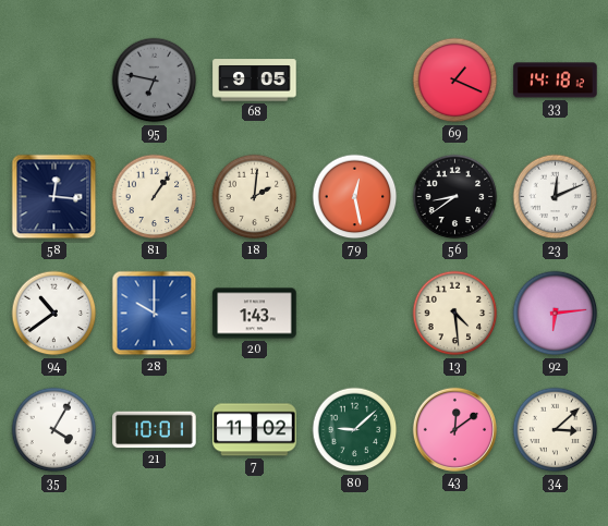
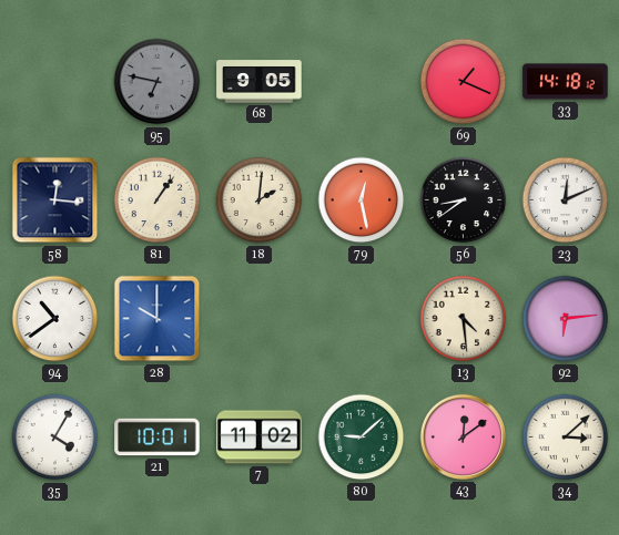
20: 1:43 -> none (255, 314)
